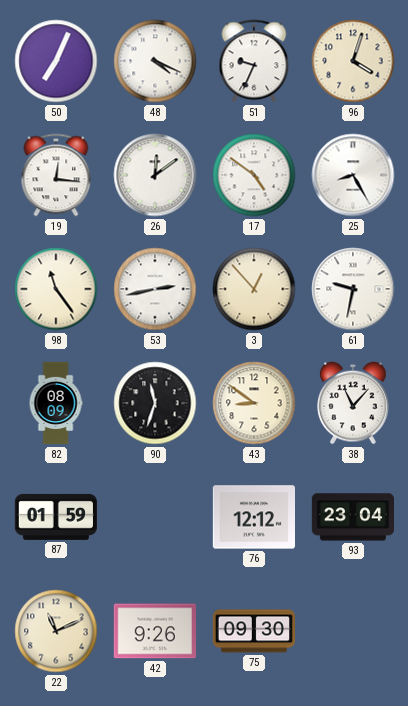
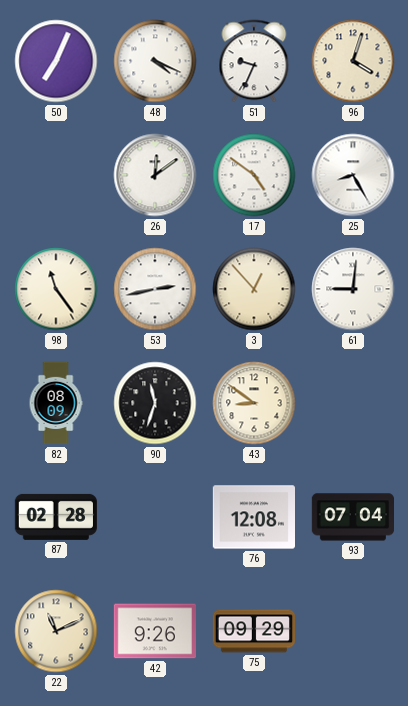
19: 12:16 -> none (56, 175)
61: 9:32 -> 9:01 (353, 289)
38: 11:07 -> none (353, 403)
87: 01:59 -> 02:28 (55, 517)
76: 12:12 -> 12:08 (253, 517)
93: 23:04 -> 07:04 (352, 517)
75: 09:30 -> 09:29 (253, 631)
